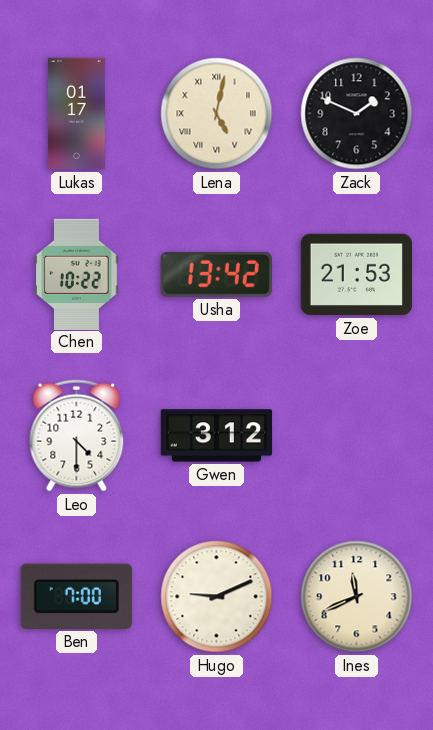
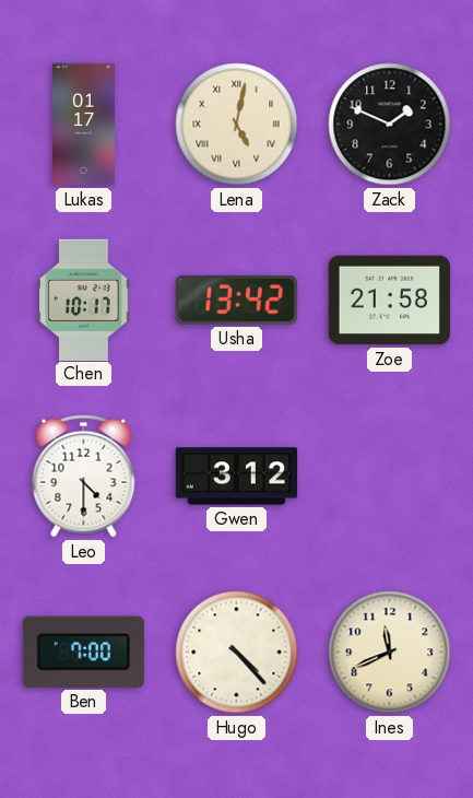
Chen: 10:22 -> 10:17 (84, 300)
Zoe: 21:53 -> 21:58 (389, 301)
Hugo: 9:11 -> 4:23 (237, 653)
